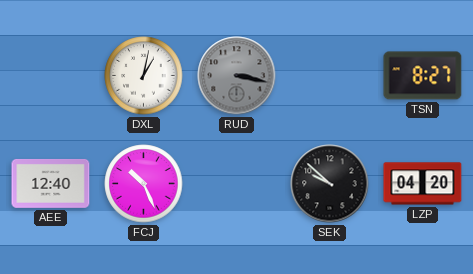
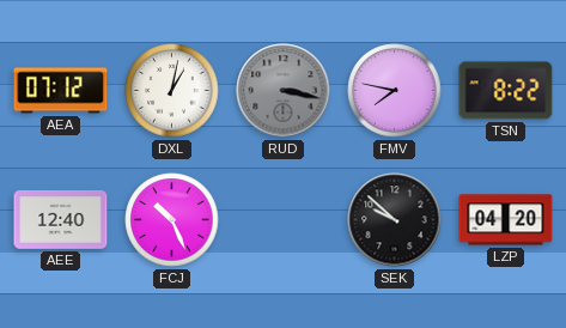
AEA: none -> 07:12 (61, 91)
FMV: none -> 7:47 (395, 91)
TSN: 8:27 -> 8:22 (506, 91)
